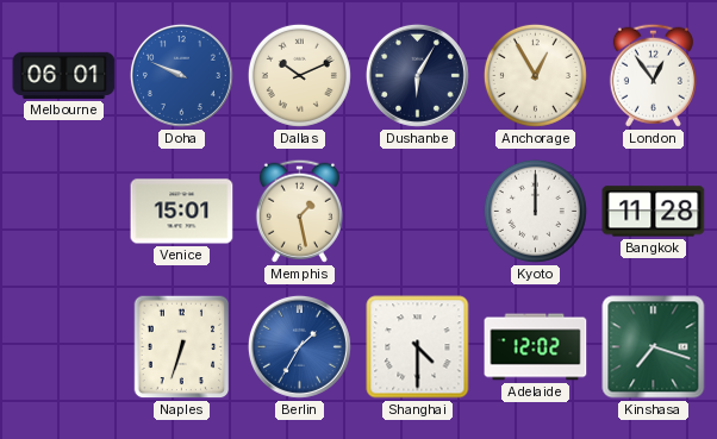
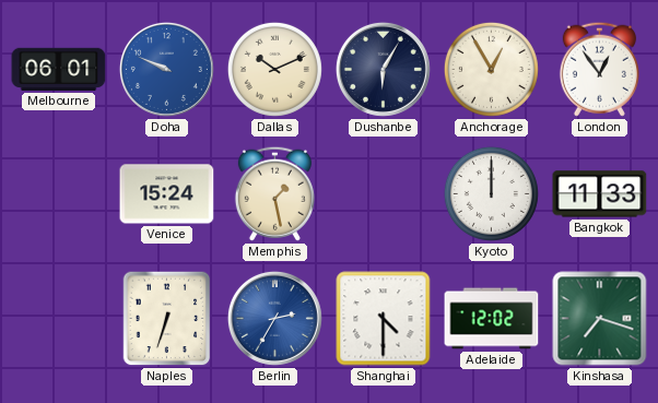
Venice: 15:01 -> 15:24 (167, 194)
Bangkok: 11:28 -> 11:33 (600, 194)
Berlin: 1:35 -> 2:35 (274, 318)
